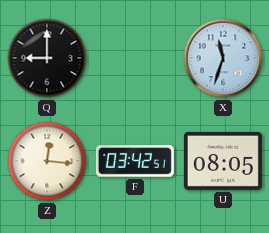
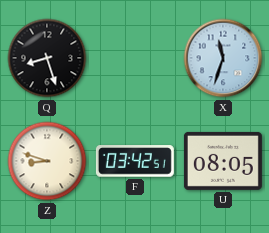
Q: 9:00 -> 8:27 (47, 58)
Z: 12:16 -> 8:48 (47, 161)
